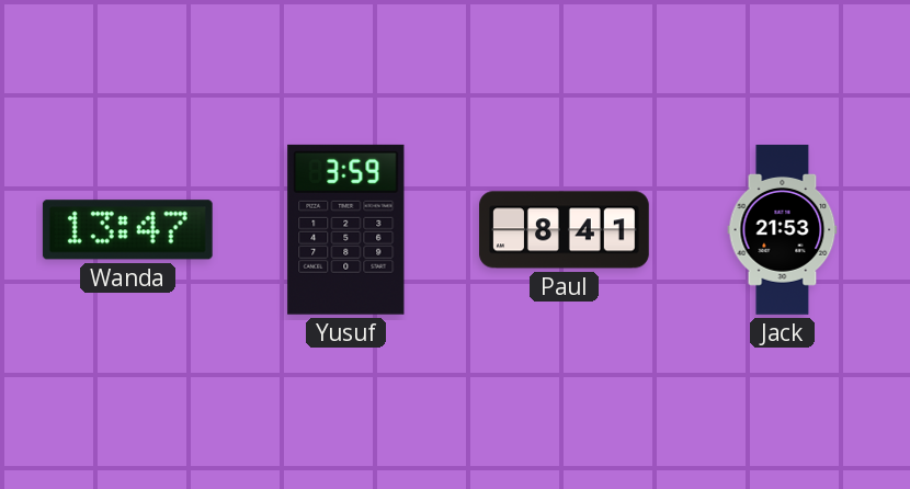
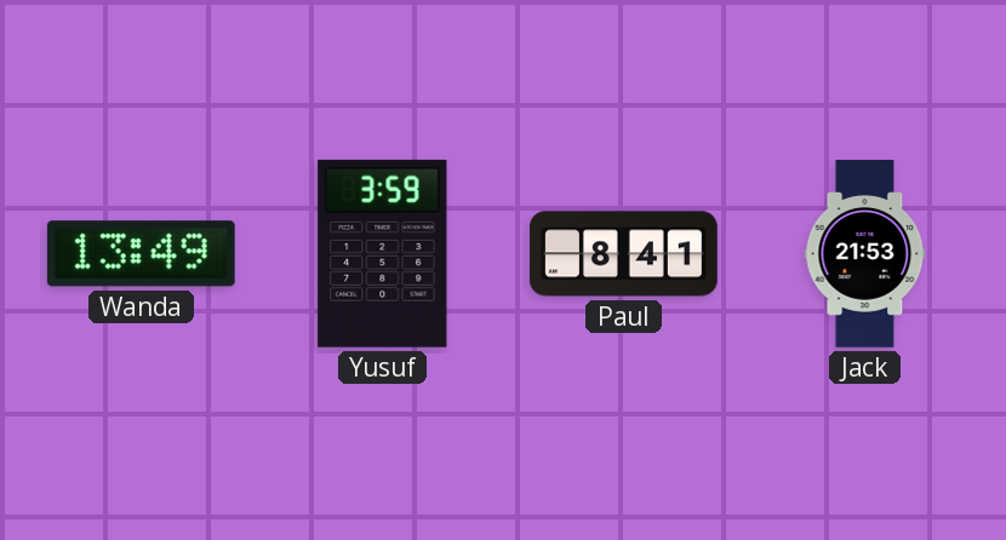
Wanda: 13:47 -> 13:49 (141, 254)
